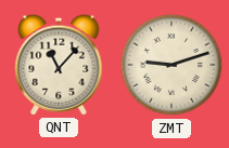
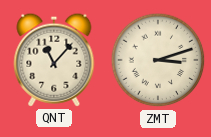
ZMT: 9:12 -> 3:12 (158, 60)
